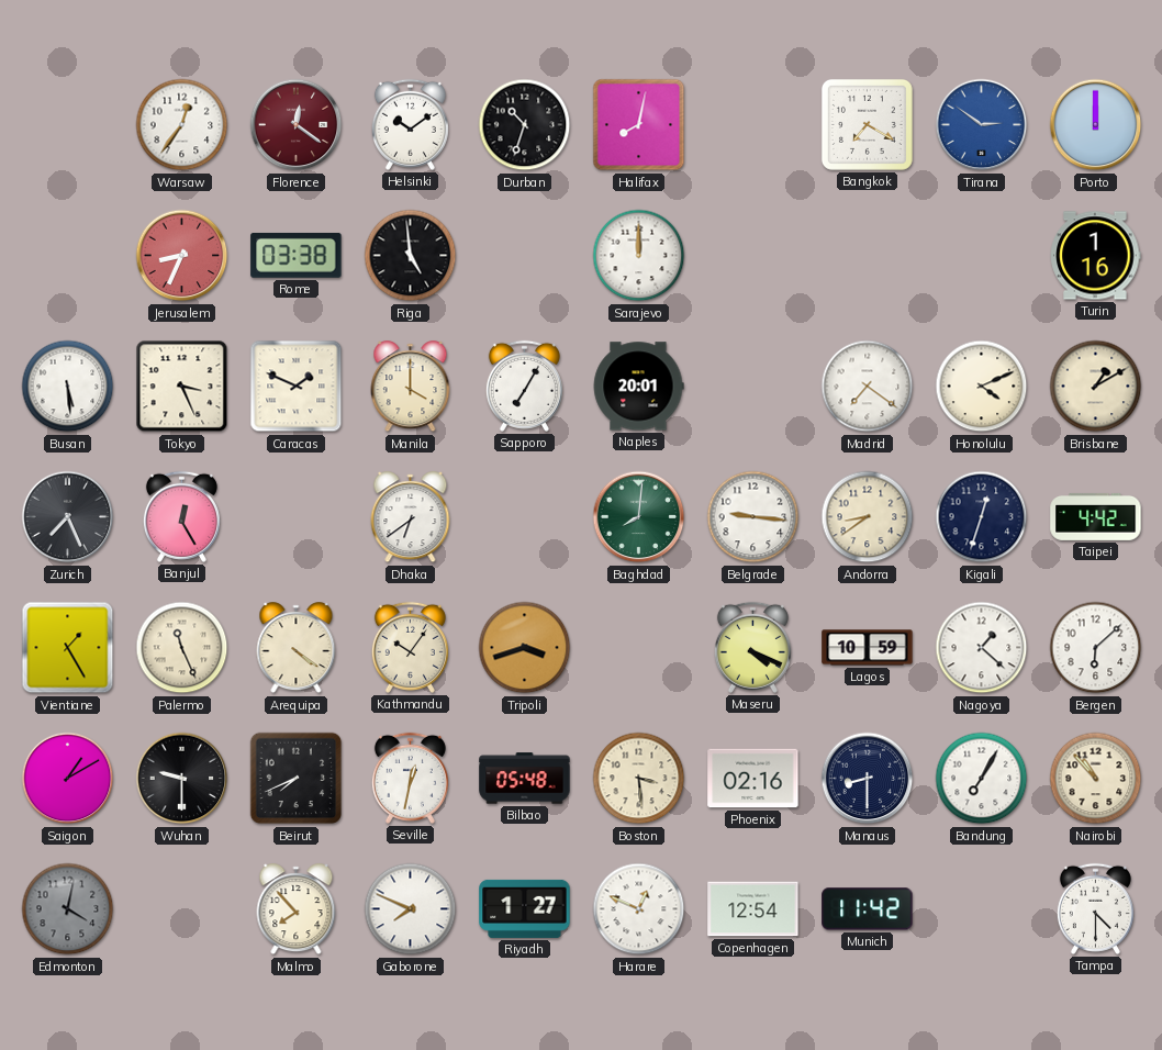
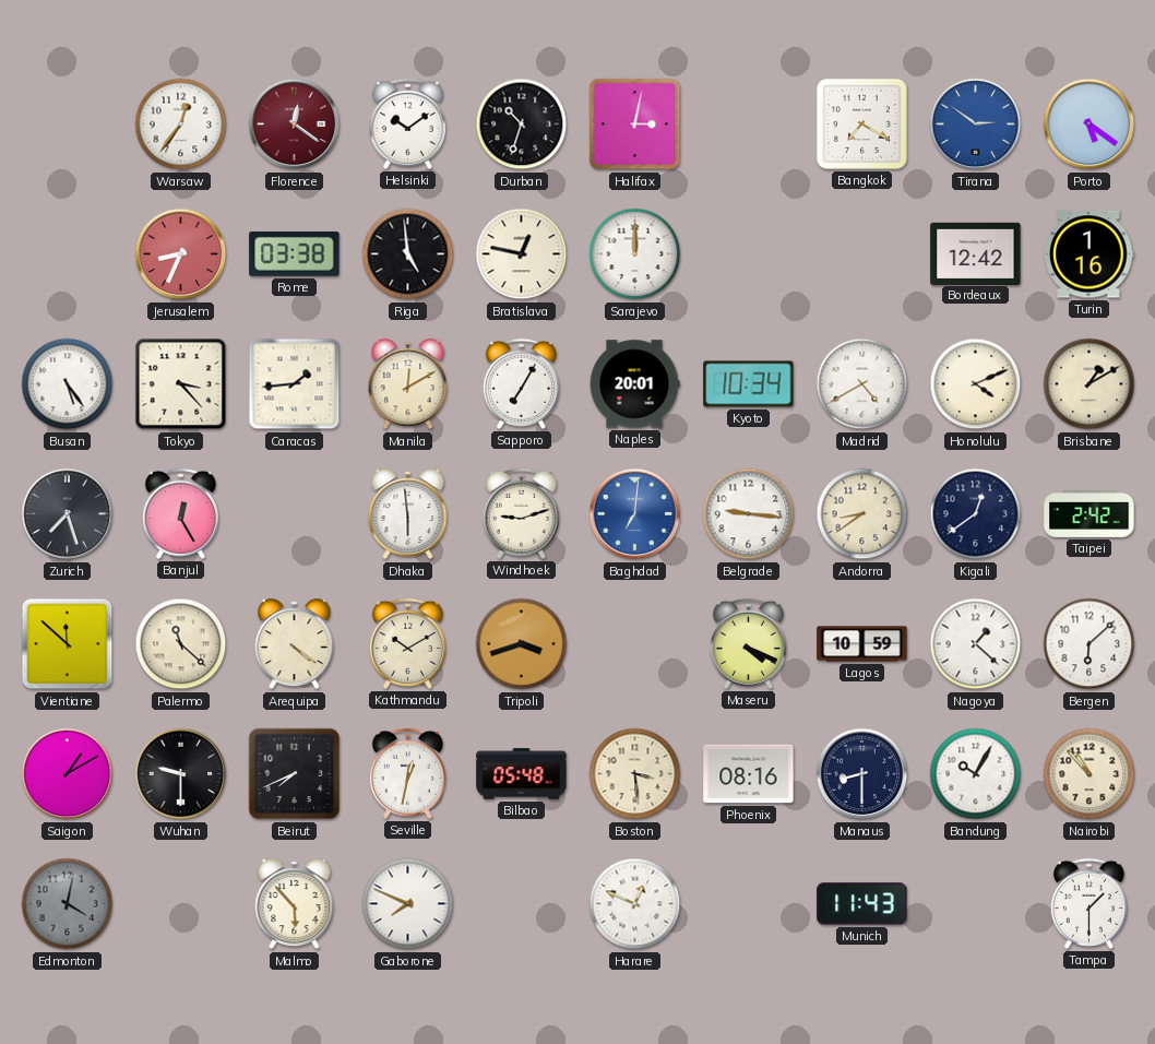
Halifax: 8:02 -> 3:02 (635, 124)
Porto: 12:00 -> 5:21 (1089, 124)
Bratislava: none -> 12:47 (522, 254)
Bordeaux: none -> 12:42 (976, 253)
Busan: 5:29 -> 5:24 (68, 384)
Tokyo: 3:26 -> 3:23 (181, 384)
Caracas: 1:49 -> 1:44 (295, 384)
Manila: 4:00 -> 12:10 (408, 384)
Kyoto: none -> 10:34 (749, 384)
Madrid: 7:21 -> 4:40 (862, 384)
Zurich: 7:26 -> 7:27 (68, 514)
Dhaka: 6:39 -> 5:59 (408, 514)
Windhoek: none -> 9:12 (521, 513)
Baghdad: 8:01 -> 7:01 (635, 514)
Baghdad dial: green -> blue (635, 514)
Kigali: 12:33 -> 12:39 (976, 514)
Taipei: 4:42 -> 2:42 (1089, 513)
Vientiane: 1:25 -> 11:52 (68, 644)
Palermo: 11:26 -> 11:22 (181, 644)
Kathmandu: 10:06 -> 10:10 (407, 643)
Phoenix: 02:16 -> 08:16 (749, 774)
Bandung: 7:05 -> 10:05 (976, 774)
Malmo: 7:53 -> 5:53 (295, 904)
Riyadh: 1:27 -> none (525, 908)
Copenhagen: 12:54 -> none (753, 909)
Munich: 11:42 -> 11:43 (862, 904)
Tampa: 4:30 -> 1:30 (1088, 903)
